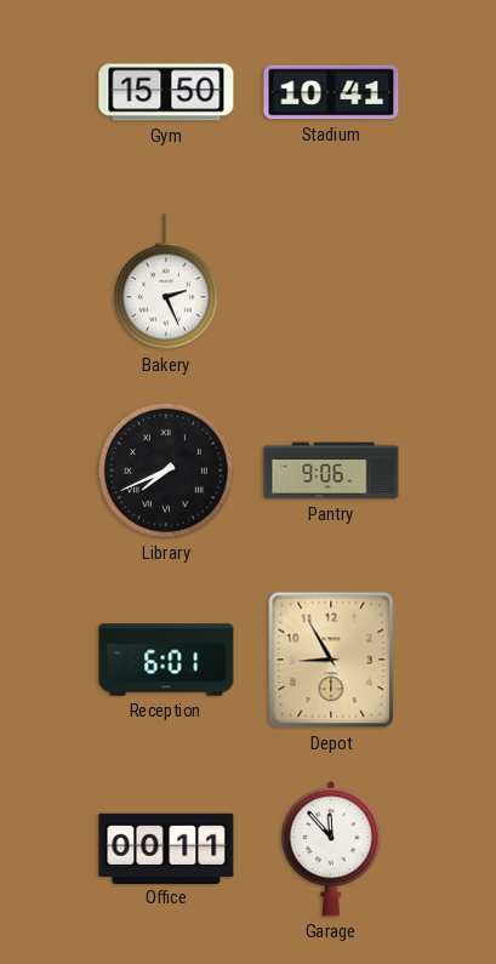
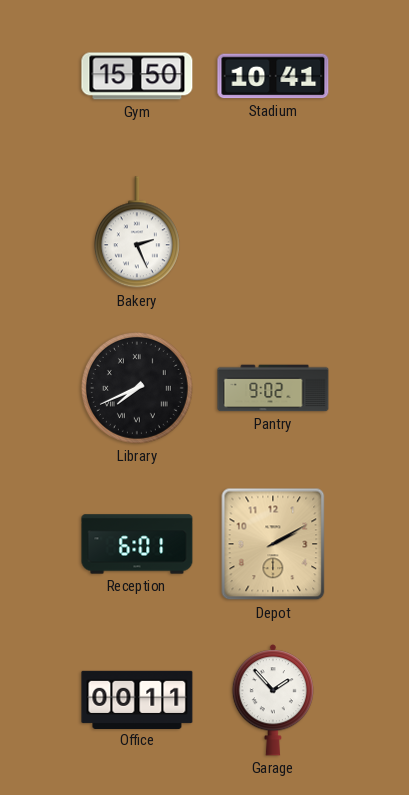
Pantry: 9:06 -> 9:02 (273, 388)
Depot: 8:55 -> 2:10 (273, 544)
Garage: 11:53 -> 1:53 (272, 700)
